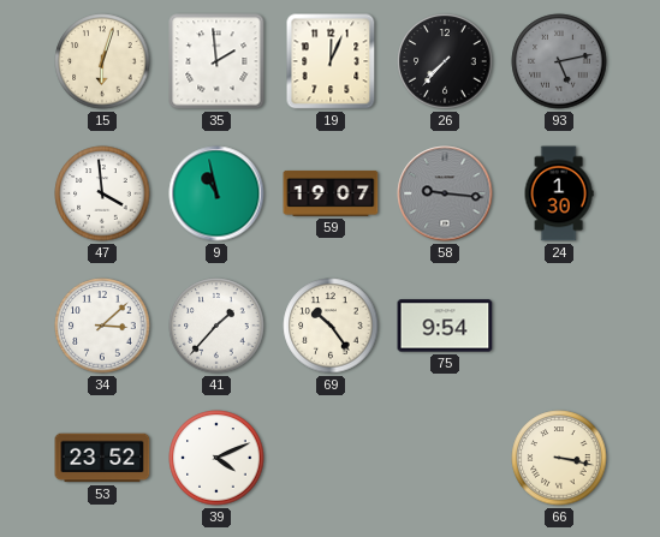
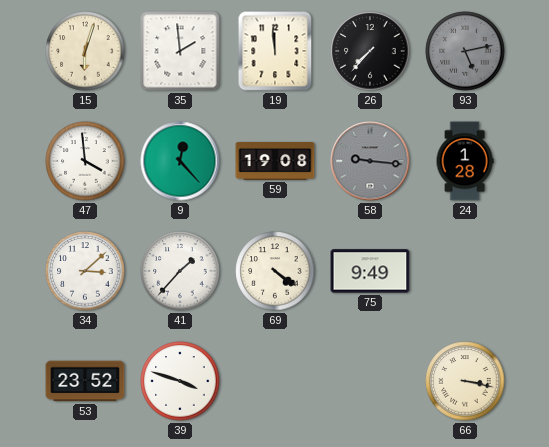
19: 12:04 -> 11:59 (275, 51)
9: 10:58 -> 12:23 (180, 161)
59: 19:07 -> 19:08 (275, 161)
24: 1:30 -> 1:28 (465, 161)
69: 10:24 -> 4:21 (275, 271)
75: 9:54 -> 9:49 (370, 271)
39: 4:11 -> 3:48 (180, 381)
